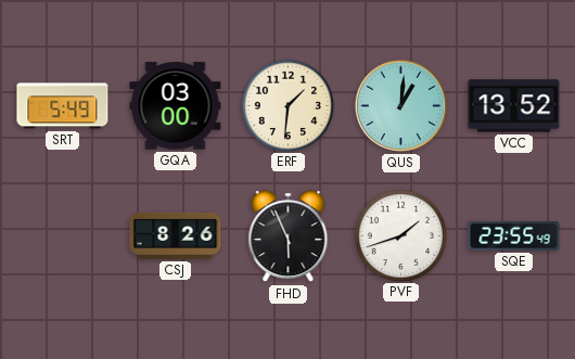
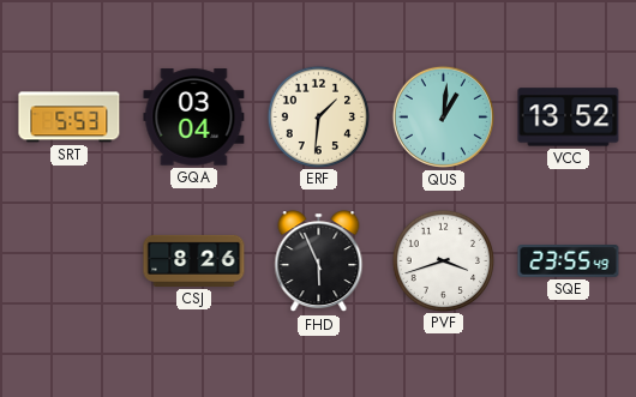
SRT: 5:49 -> 5:53 (70, 118)
GQA: 03:00 -> 03:04 (194, 118)
PVF: 1:42 -> 3:42 (443, 260)
